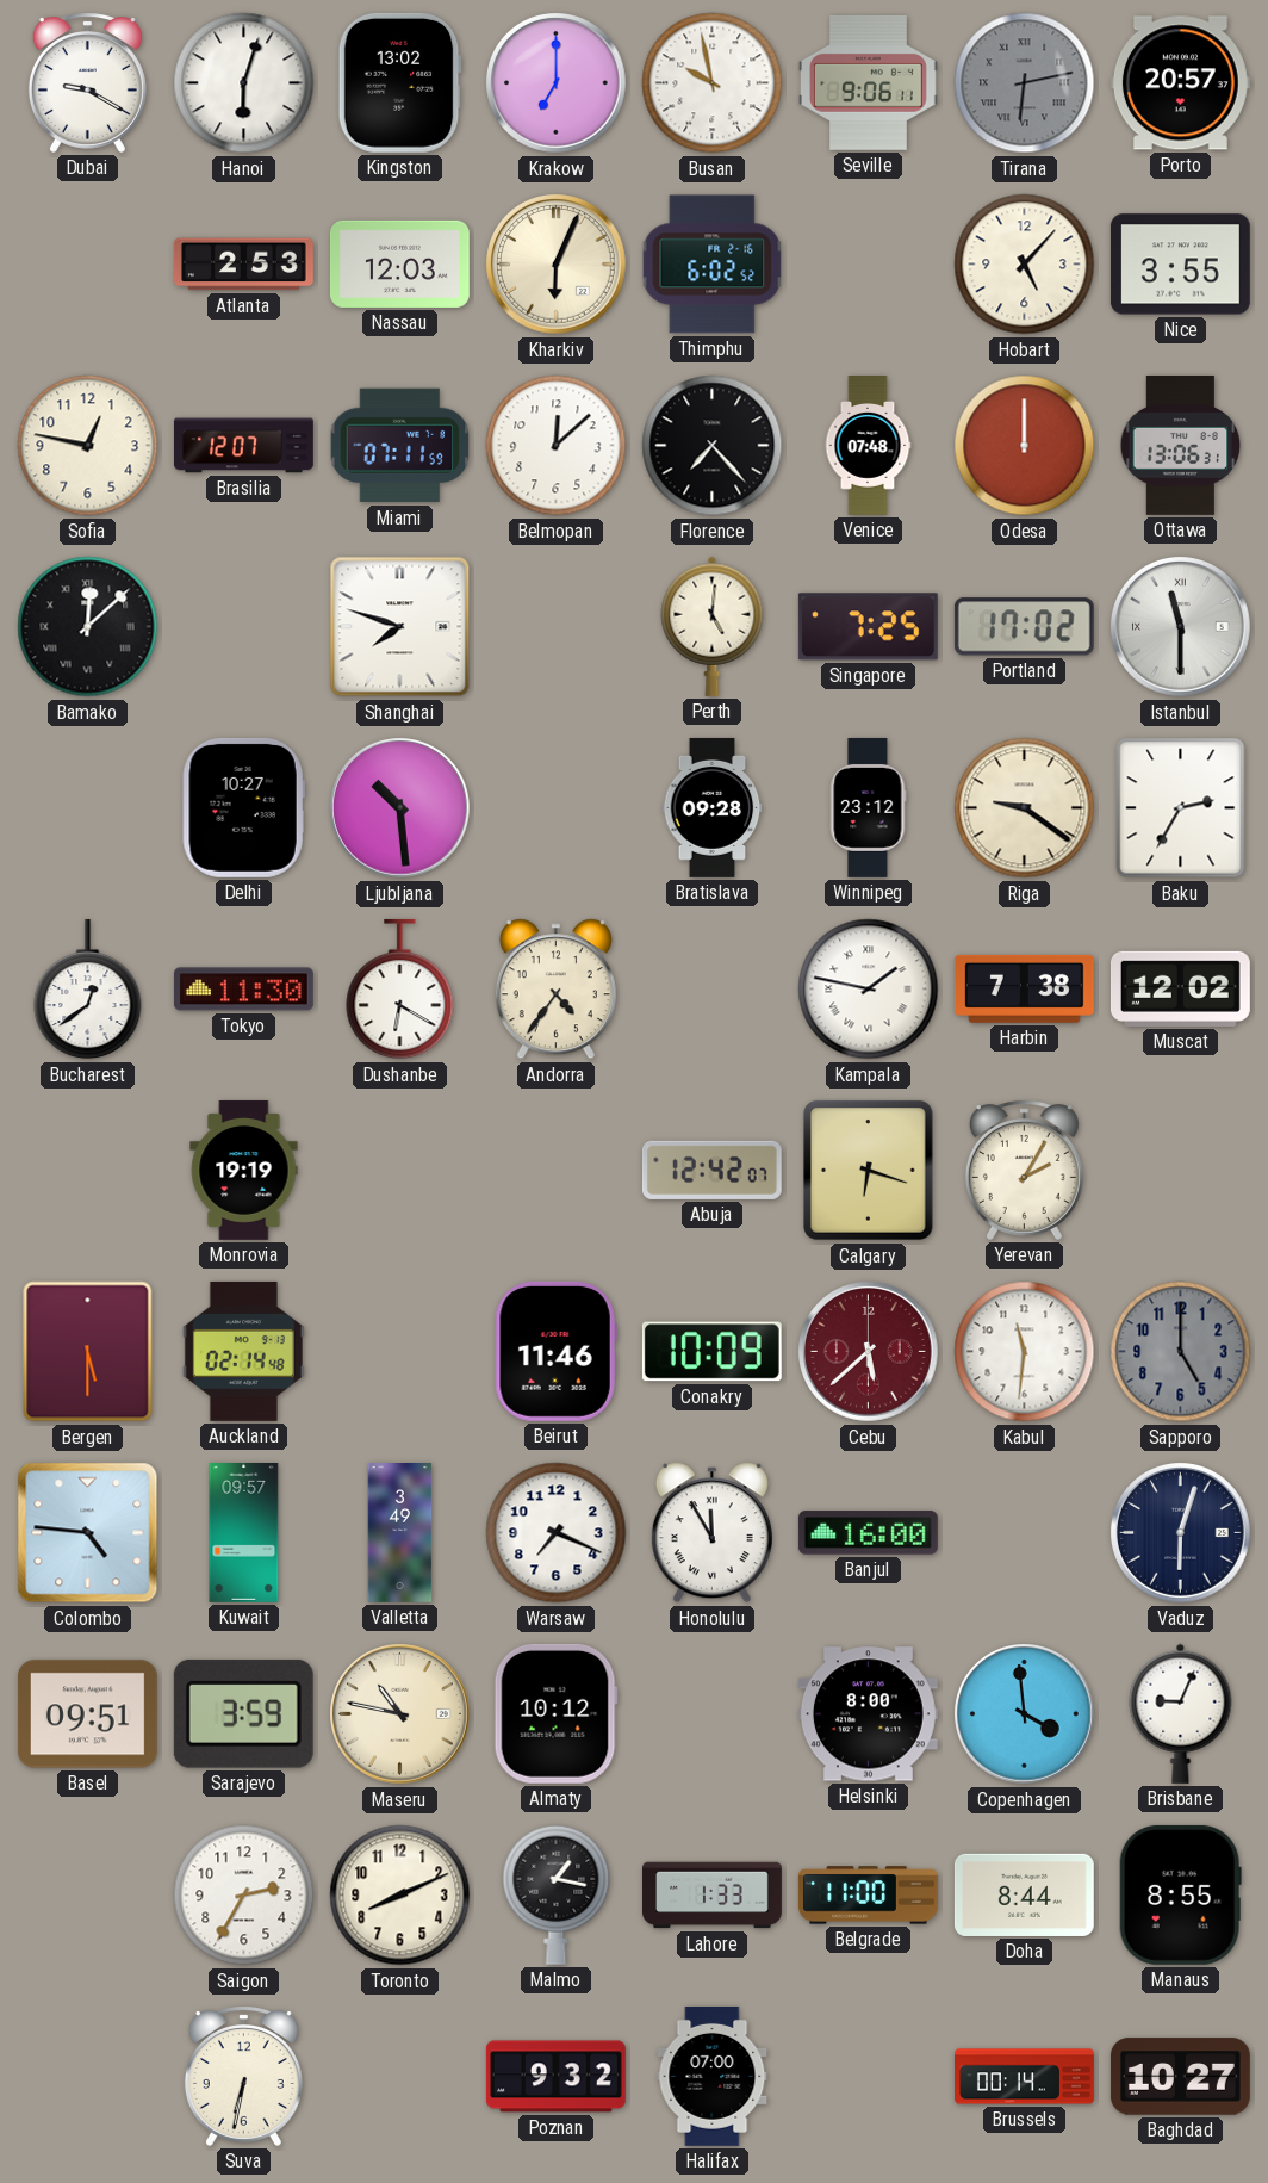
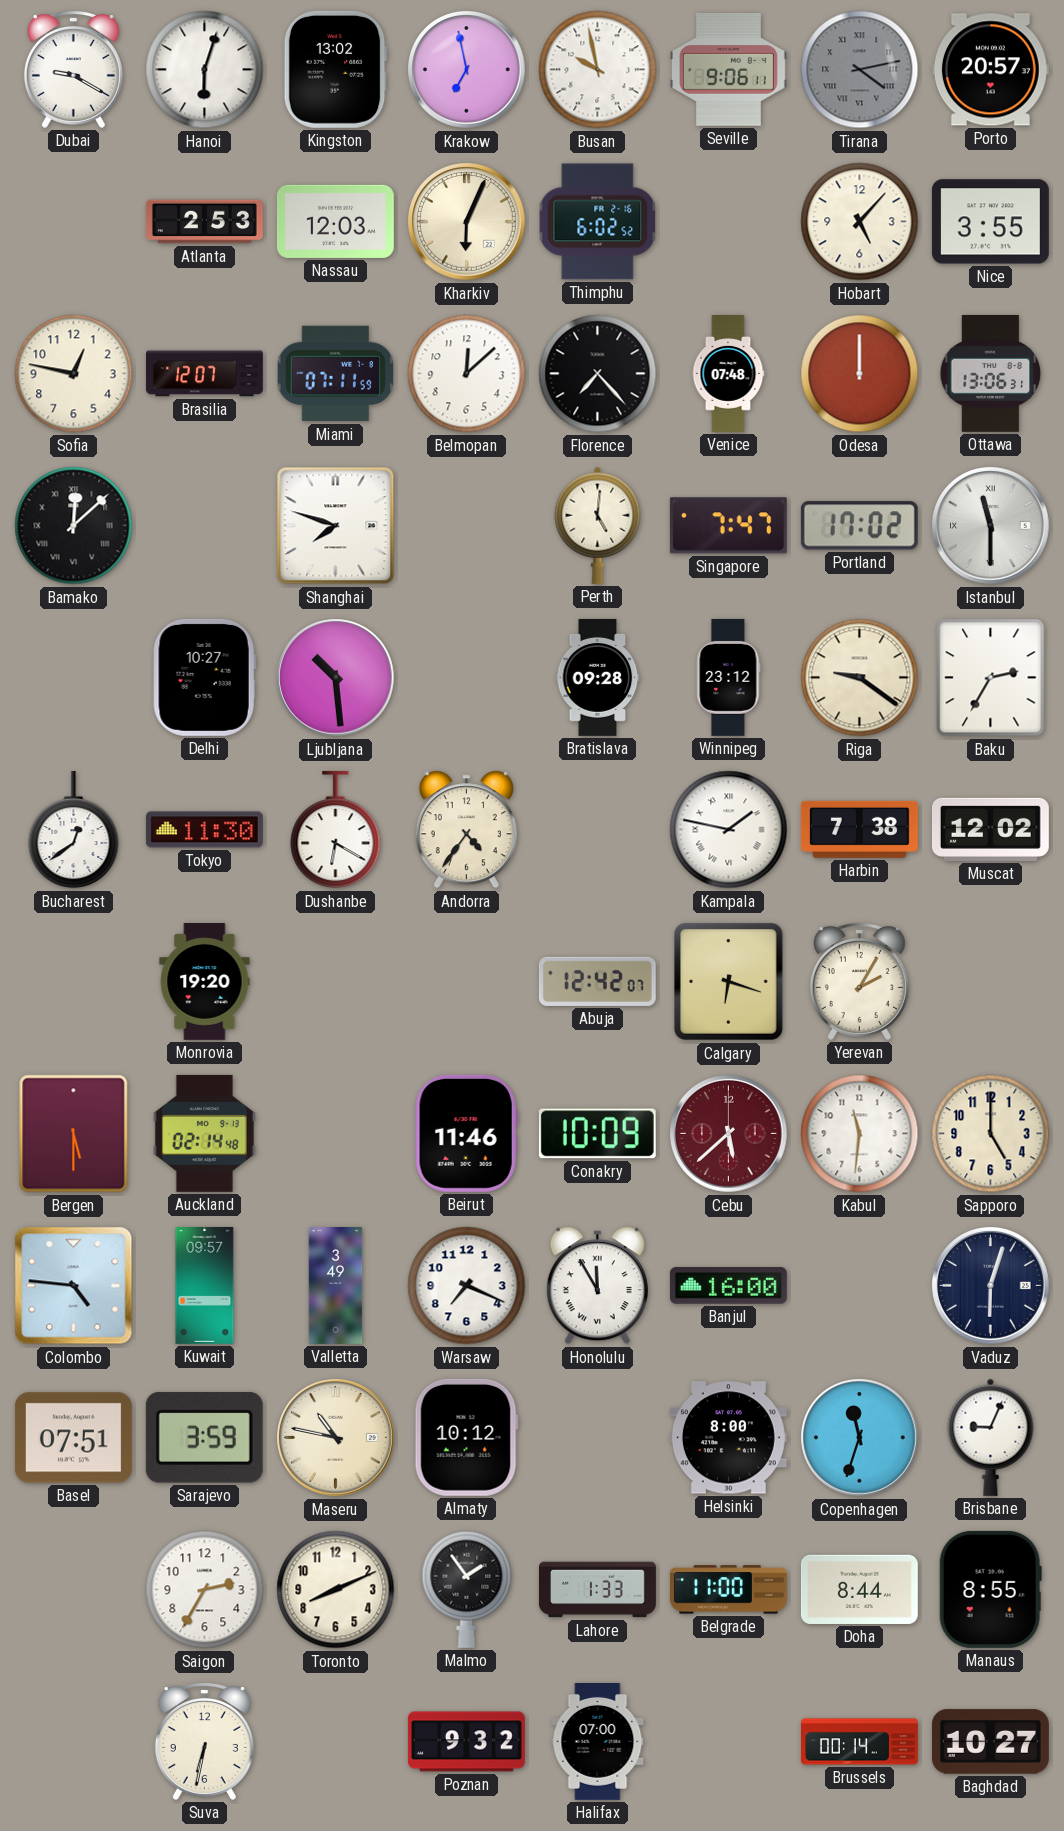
Krakow: 7:00 -> 6:58 (467, 70)
Tirana: 6:13 -> 4:13 (860, 70)
Singapore: 7:25 -> 7:47 (728, 526)
Monrovia: 19:19 -> 19:20 (205, 982)
Sapporo dial: grey -> cream (991, 1134)
Basel: 09:51 -> 07:51 (73, 1438)
Copenhagen: 3:59 -> 11:33 (860, 1438)
Malmo: 1:17 -> 1:54 (467, 1589)
